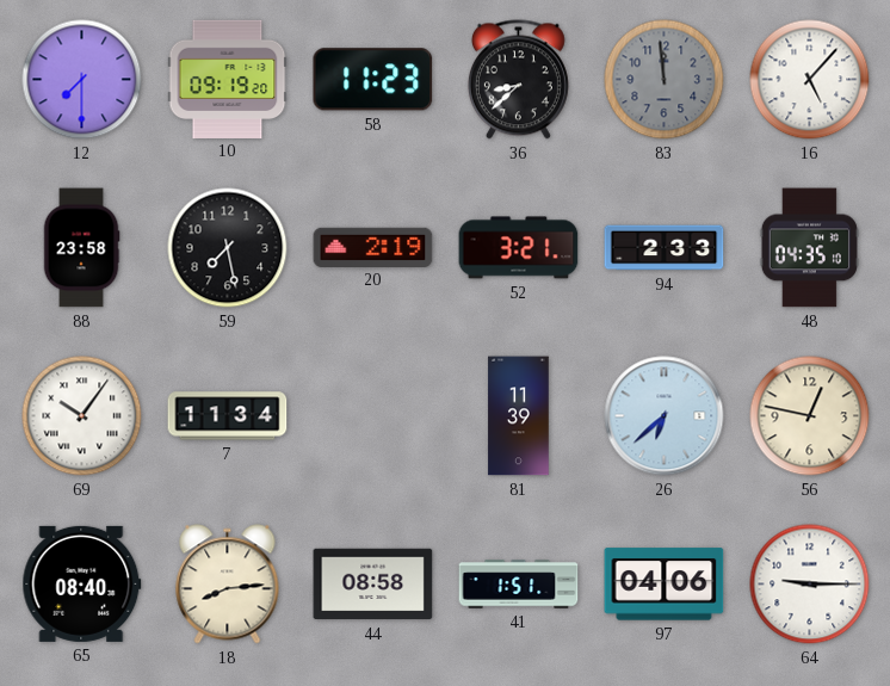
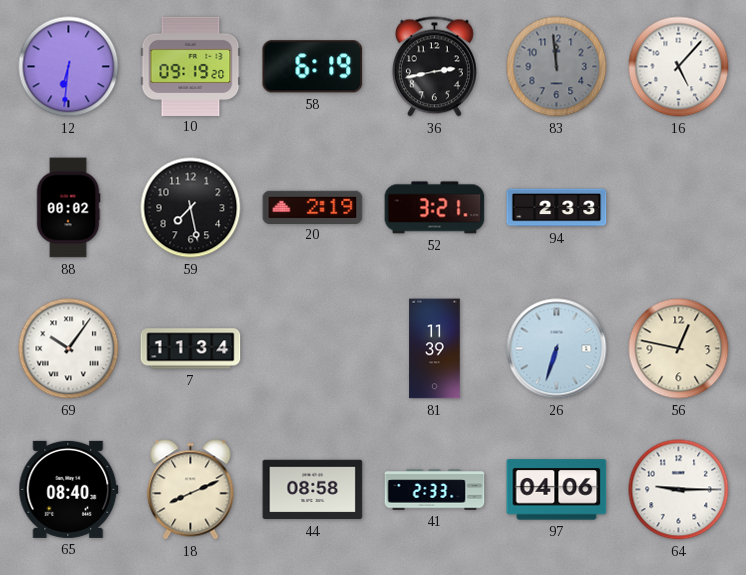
12: 7:30 -> 6:31 (69, 67)
58: 11:23 -> 6:19 (313, 67)
36: 8:38 -> 2:43 (434, 67)
88: 23:58 -> 00:02 (68, 208)
48: 04:35 -> none (809, 248)
26: 6:38 -> 6:33 (557, 349)
18: 8:14 -> 8:11 (191, 490)
41: 1:51 -> 2:33 (435, 490)
